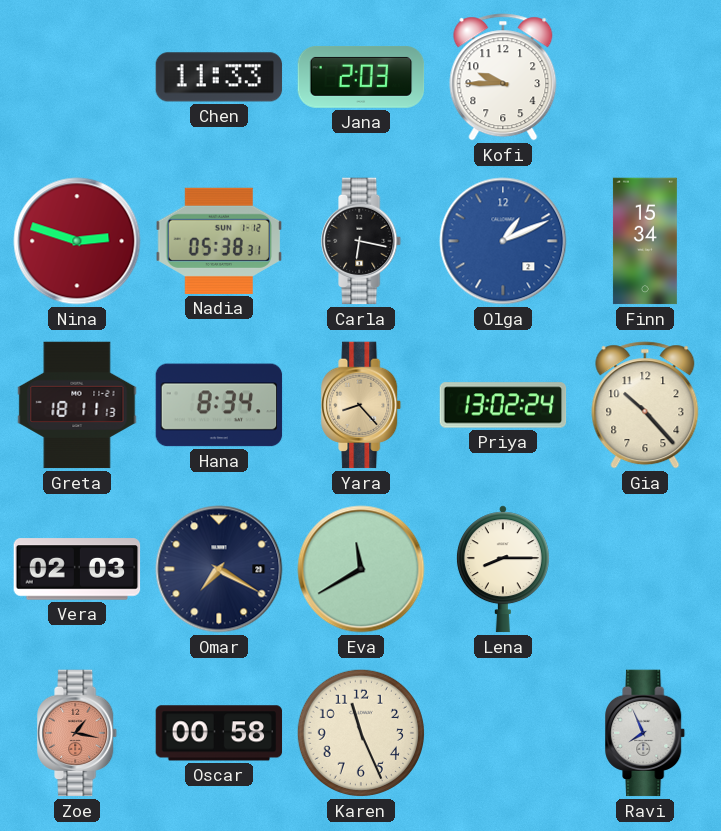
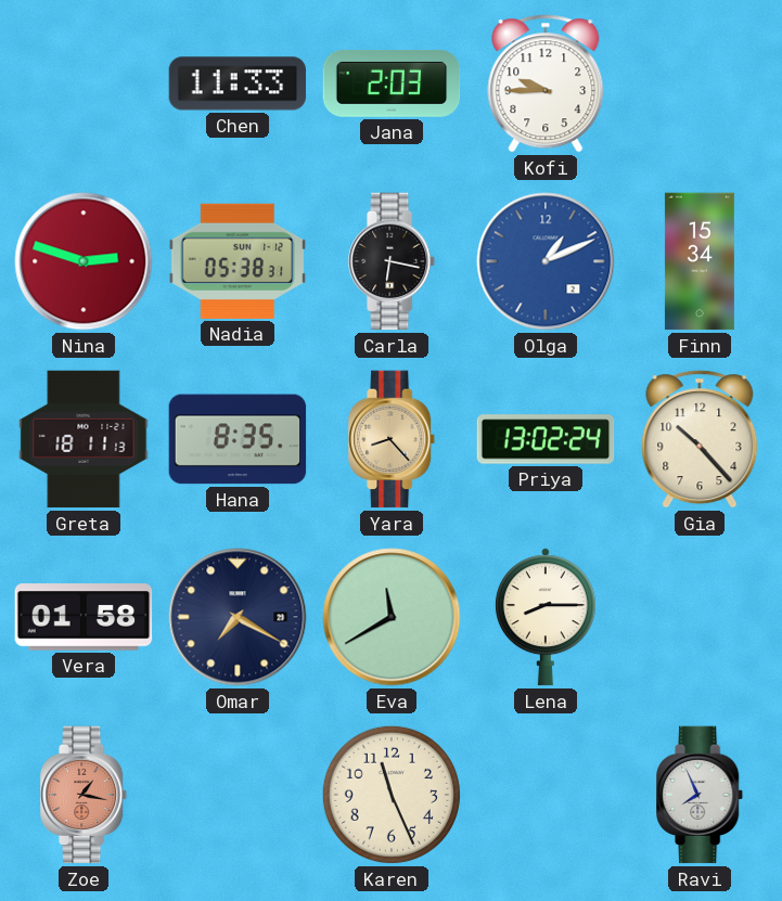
Hana: 8:34 -> 8:35 (238, 439)
Vera: 02:03 -> 01:58 (84, 617)
Oscar: 00:58 -> none (219, 733)
